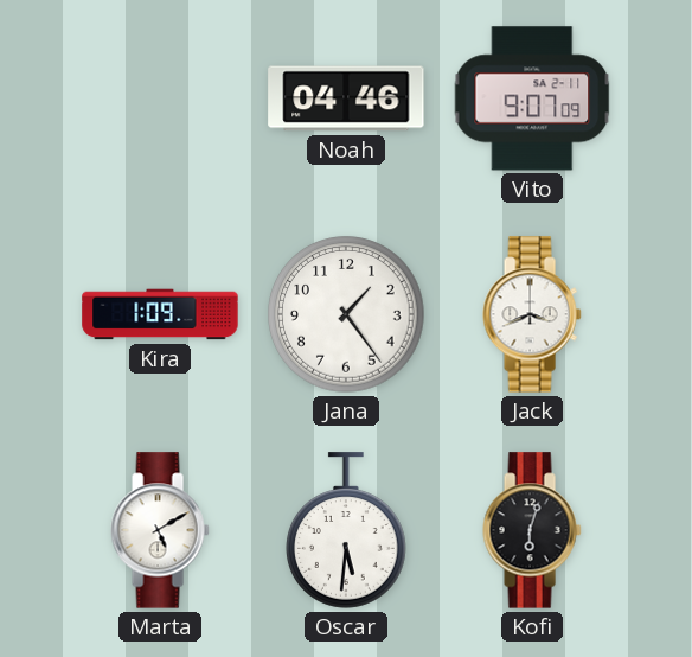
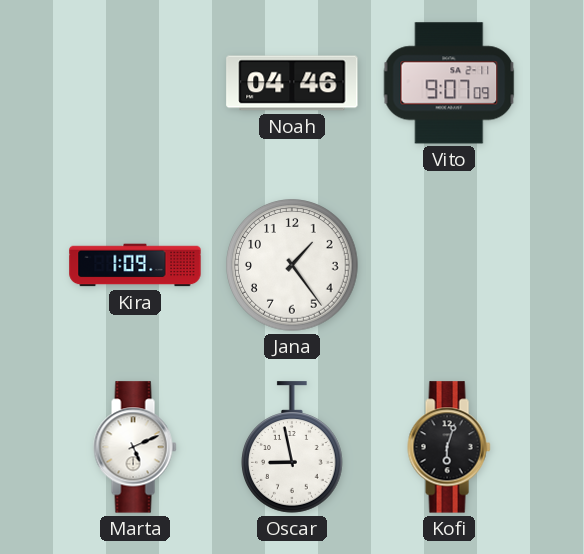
Jack: 3:41 -> none (532, 314)
Marta: 5:10 -> 5:11 (135, 447)
Oscar: 5:31 -> 8:58 (293, 447)
